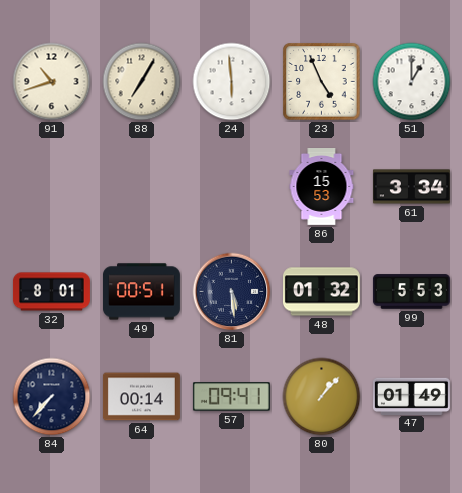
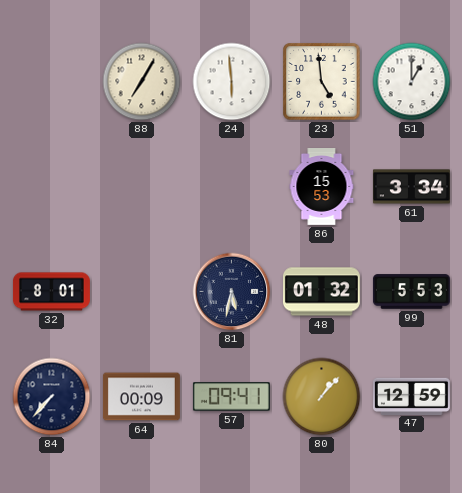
91: 10:42 -> none (52, 82)
23: 4:56 -> 4:59 (322, 82)
49: 00:51 -> none (142, 292)
81: 5:29 -> 5:32 (232, 292)
64: 00:14 -> 00:09 (141, 397)
47: 01:49 -> 12:59 (411, 396)
